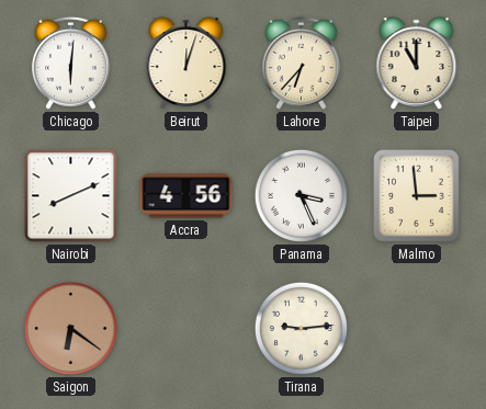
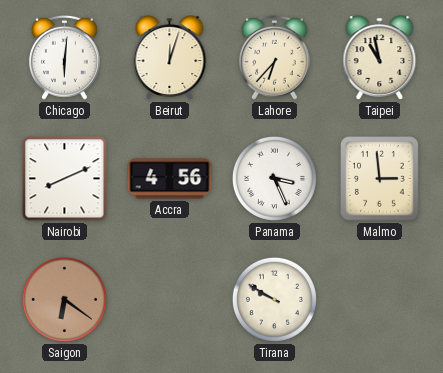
Taipei: 11:00 -> 10:58 (380, 58)
Tirana: 9:14 -> 9:50 (274, 299)
